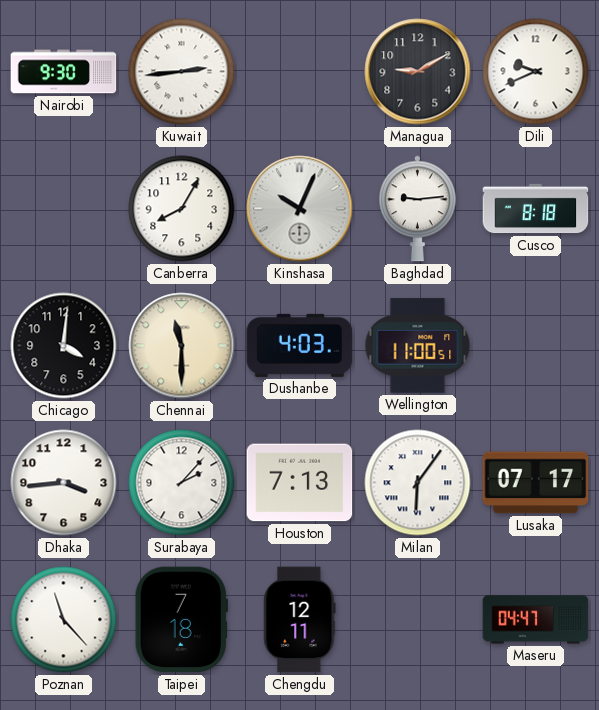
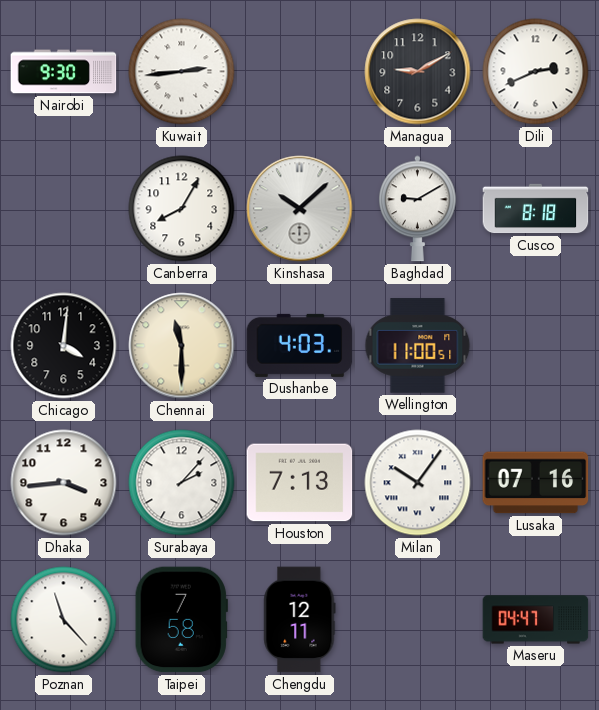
Dili: 9:41 -> 2:41 (536, 72)
Kinshasa: 10:04 -> 10:08 (300, 209)
Baghdad: 9:14 -> 9:10 (418, 209)
Milan: 6:06 -> 10:06 (418, 483)
Lusaka: 07:17 -> 07:16 (536, 483)
Taipei: 7:18 -> 7:58 (181, 620)
